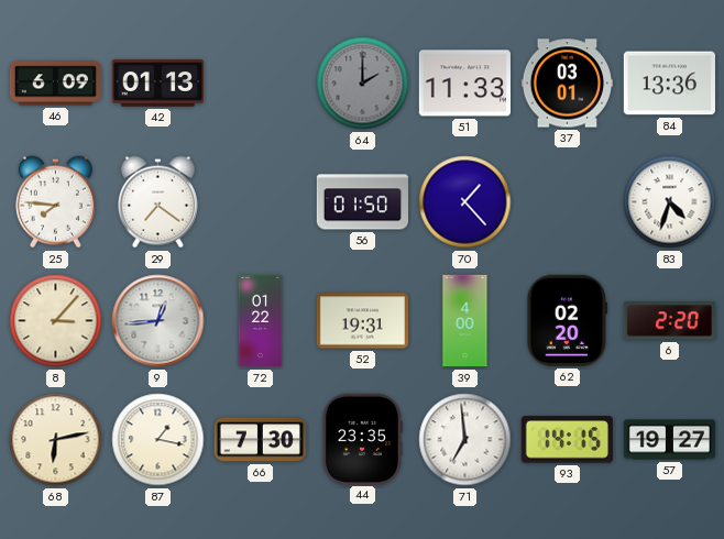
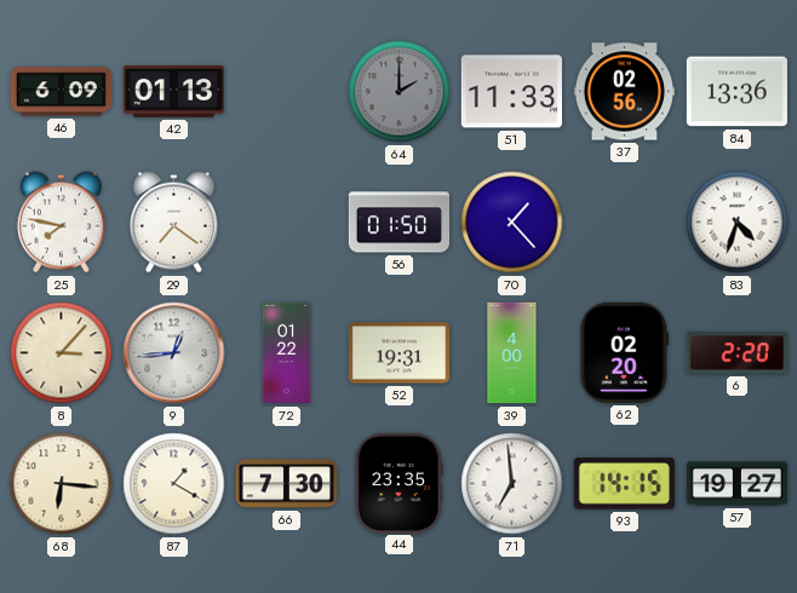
37: 03:01 -> 02:56 (624, 92)
25: 7:46 -> 7:47 (61, 223)
68: 6:13 -> 6:16 (62, 484)
87: 1:17 -> 1:20 (174, 484)
